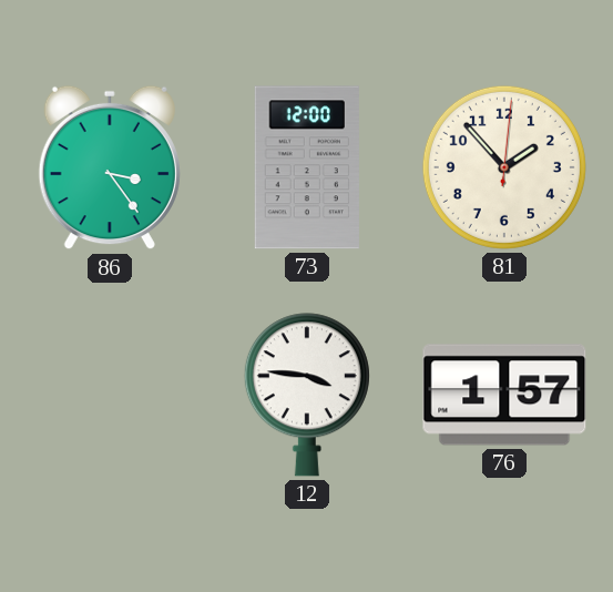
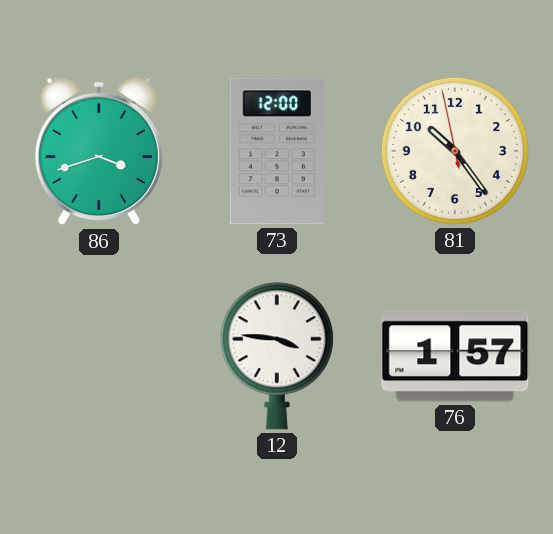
86: 3:24 -> 3:42 (99, 151)
81: 1:53 -> 10:23 (455, 151)
